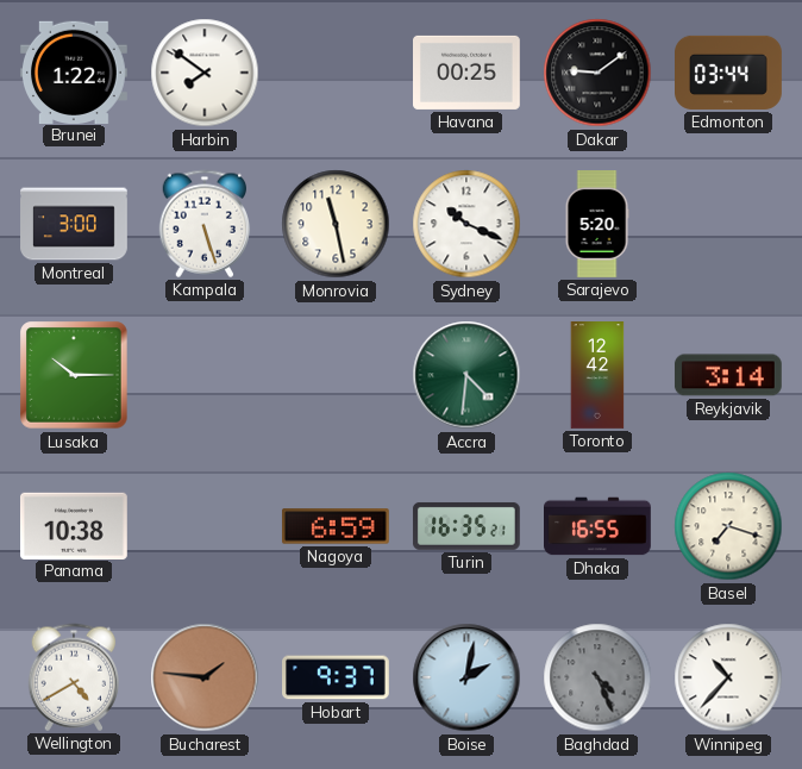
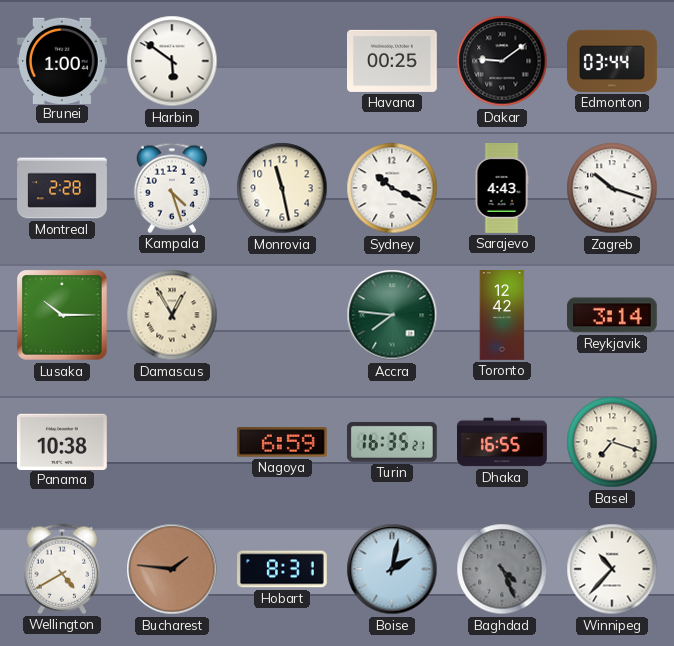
Brunei: 1:22 -> 1:00 (62, 60)
Harbin: 7:51 -> 5:51 (172, 61)
Montreal: 3:00 -> 2:28 (62, 188)
Kampala: 5:27 -> 4:27 (172, 188)
Sarajevo: 5:20 -> 4:43 (502, 189)
Zagreb: none -> 10:18 (612, 188)
Damascus: none -> 12:55 (172, 315)
Accra: 4:31 -> 7:46 (392, 315)
Hobart: 9:37 -> 8:31 (283, 569)
